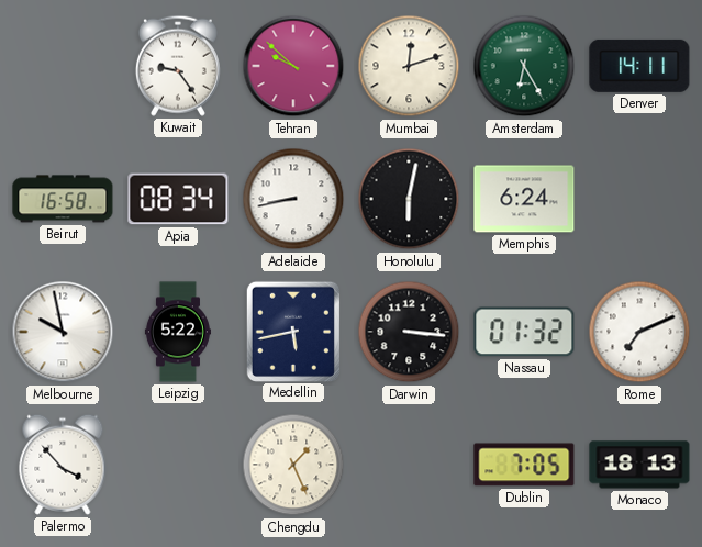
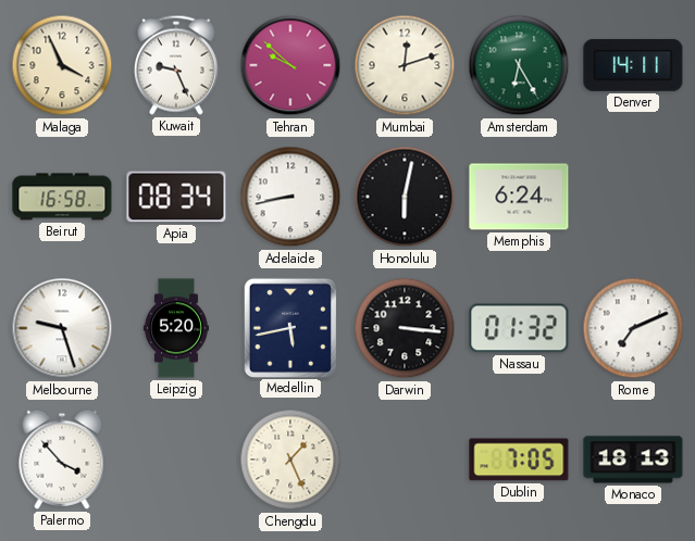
Malaga: none -> 3:56 (62, 65)
Kuwait: 9:24 -> 9:26 (176, 65)
Melbourne: 9:58 -> 9:27 (62, 328)
Leipzig: 5:22 -> 5:20 (176, 328)
